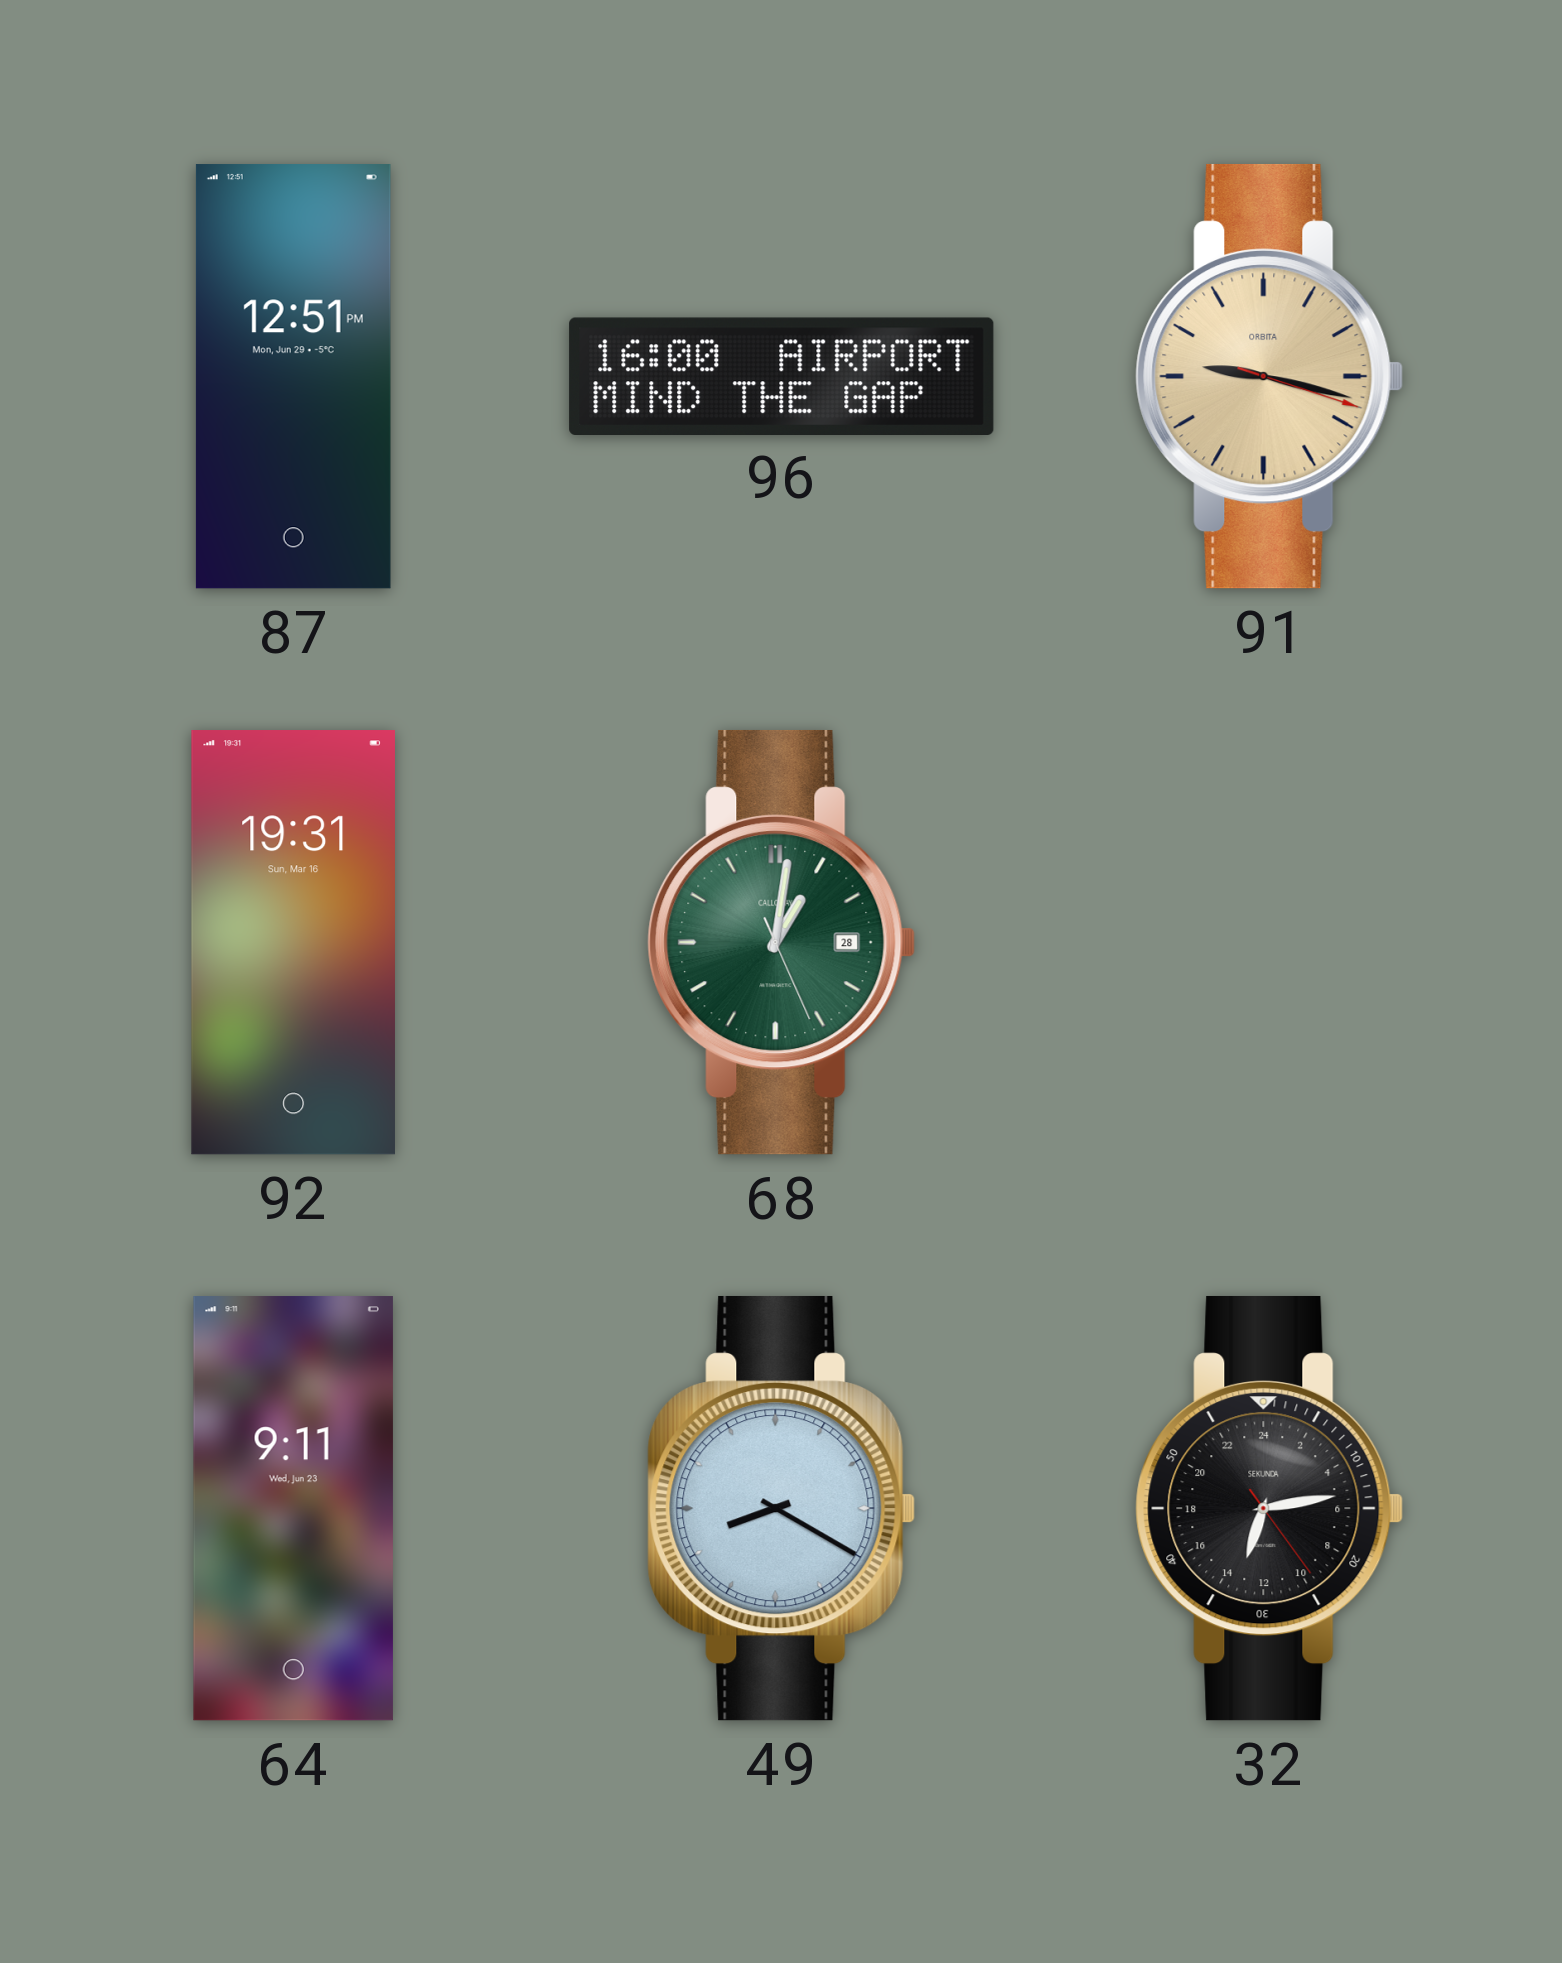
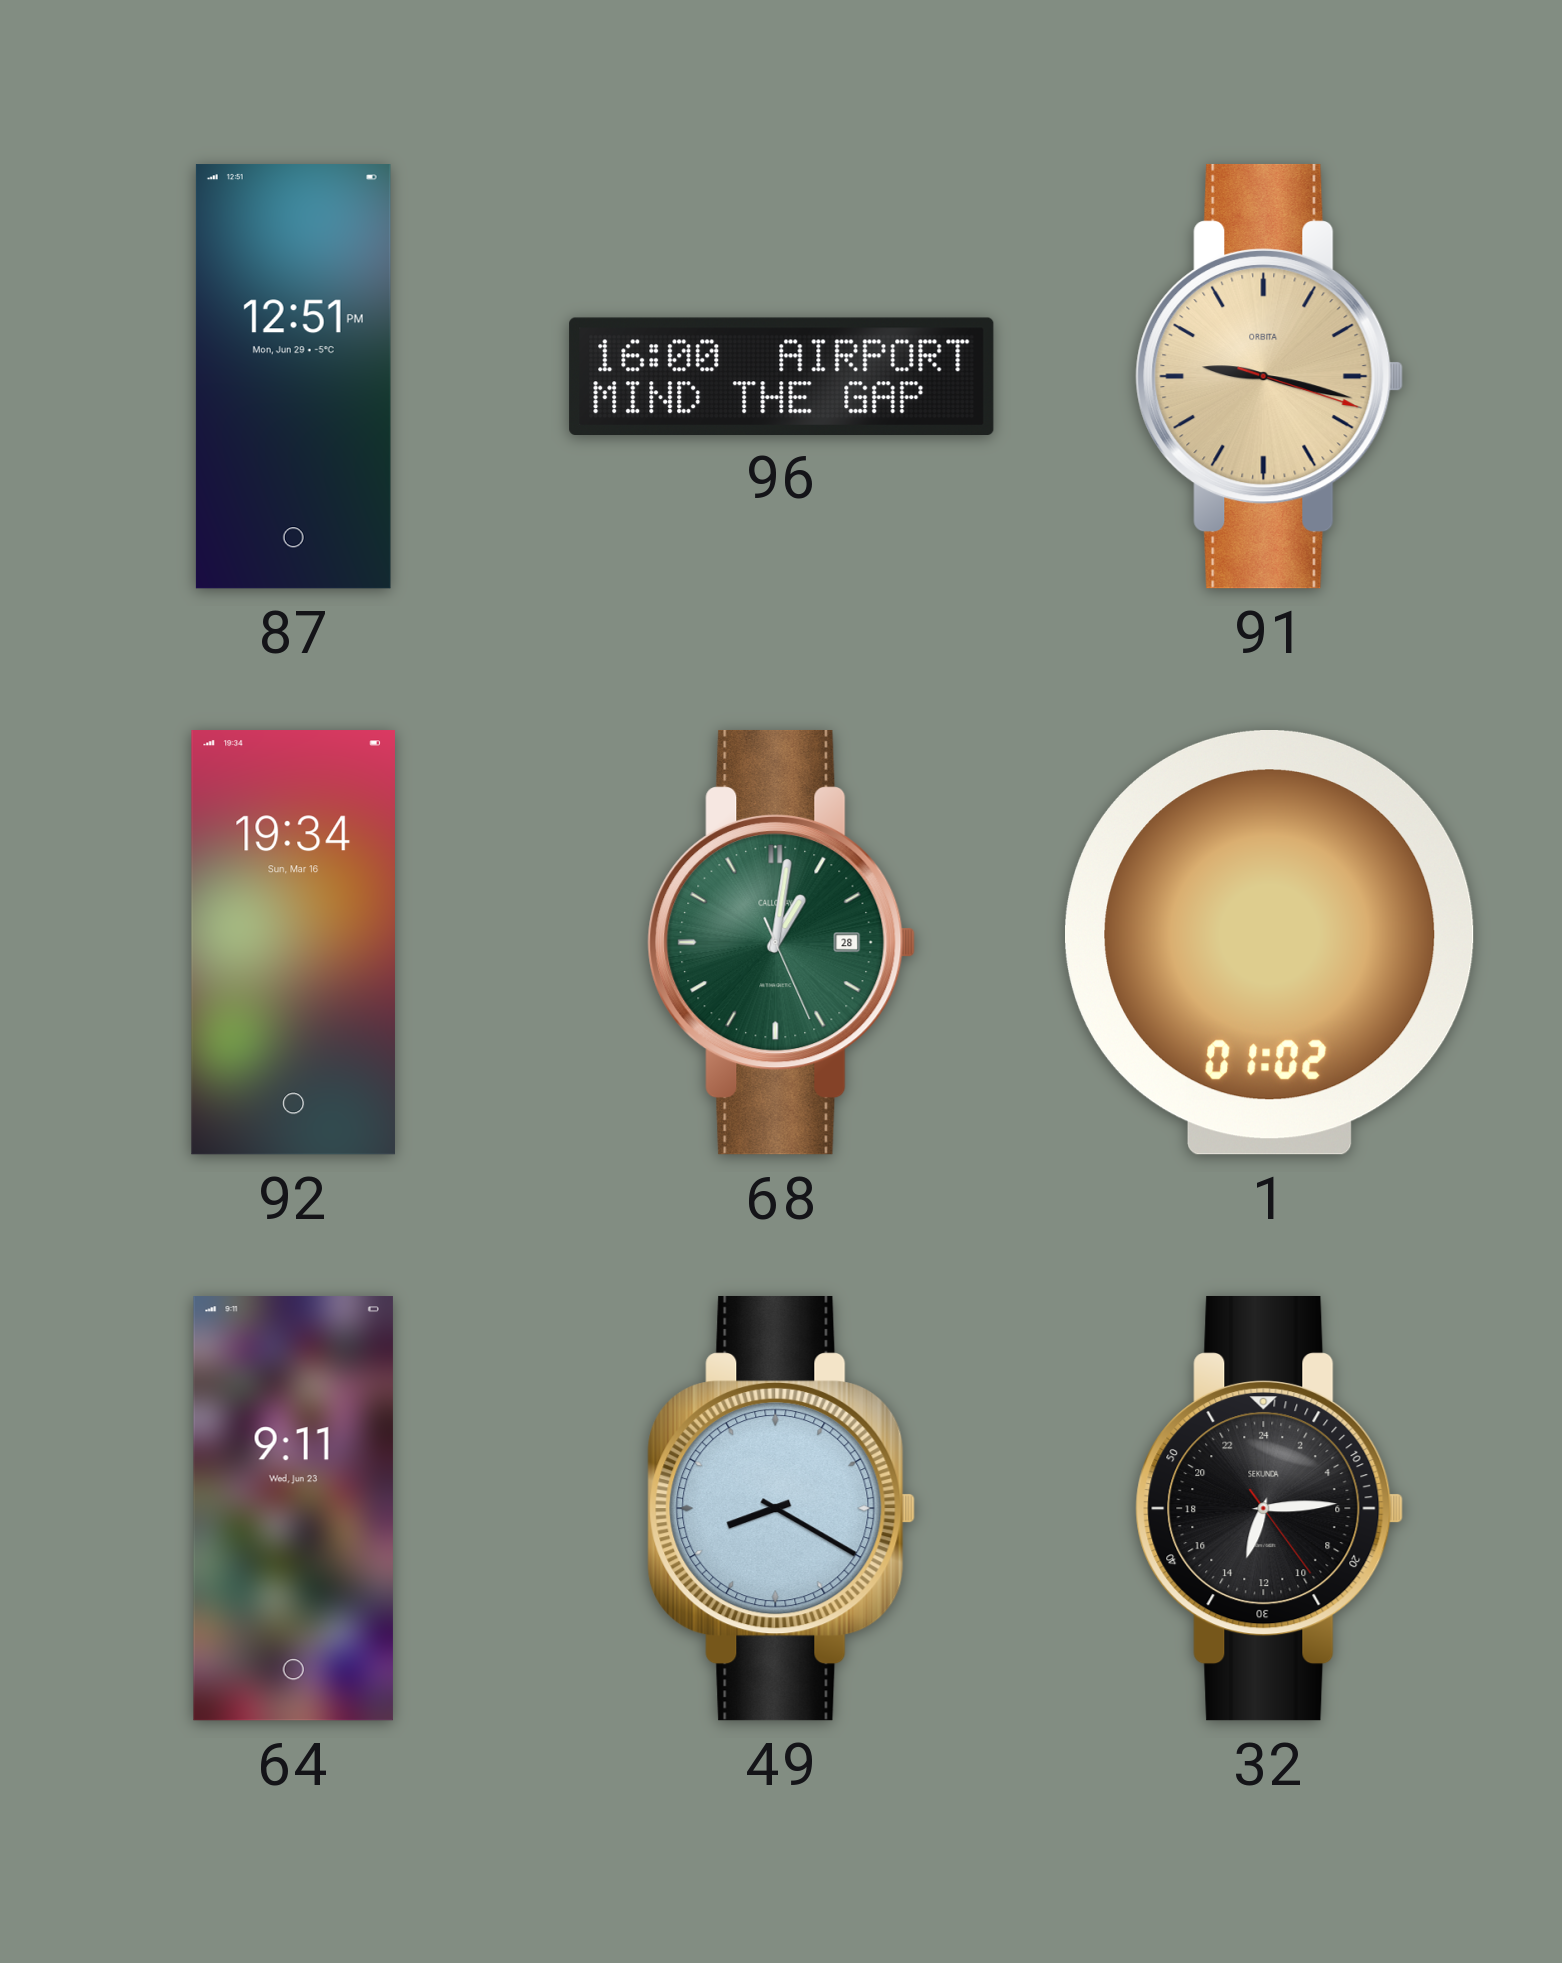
92: 19:31 -> 19:34 (293, 943)
1: none -> 01:02 (1270, 943)
32: 13:13 -> 13:14 (1270, 1508)
